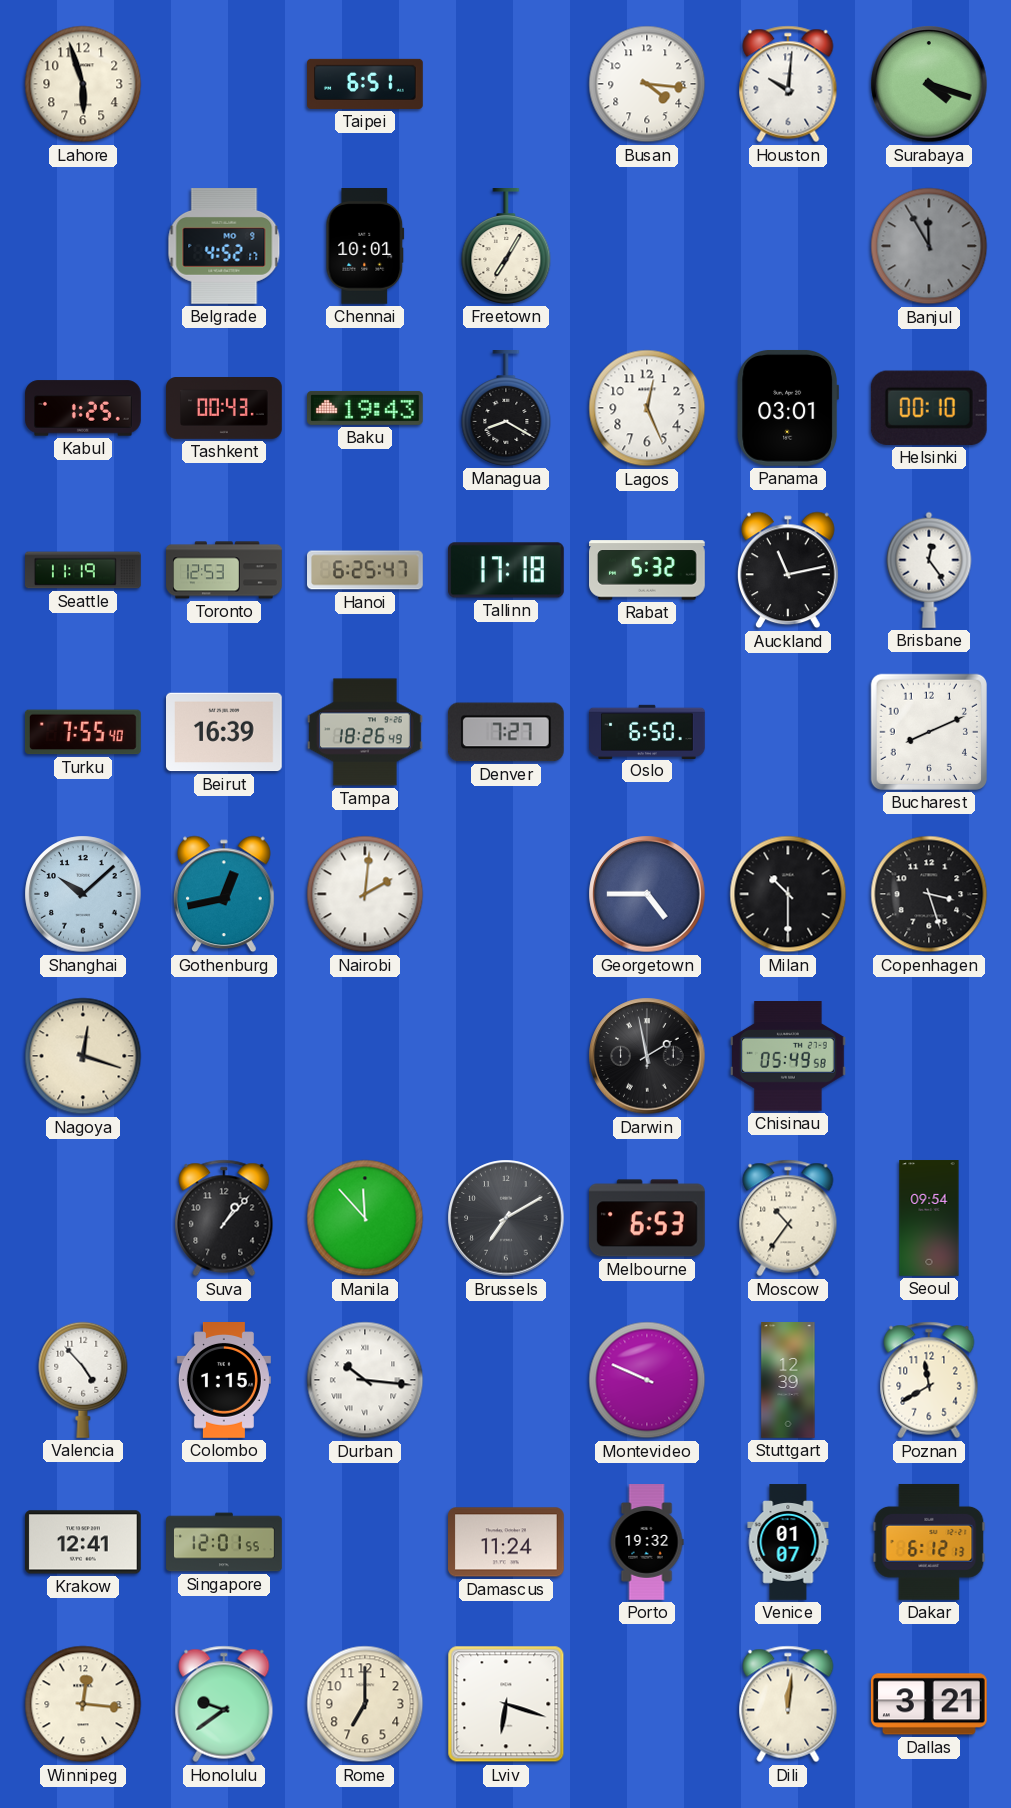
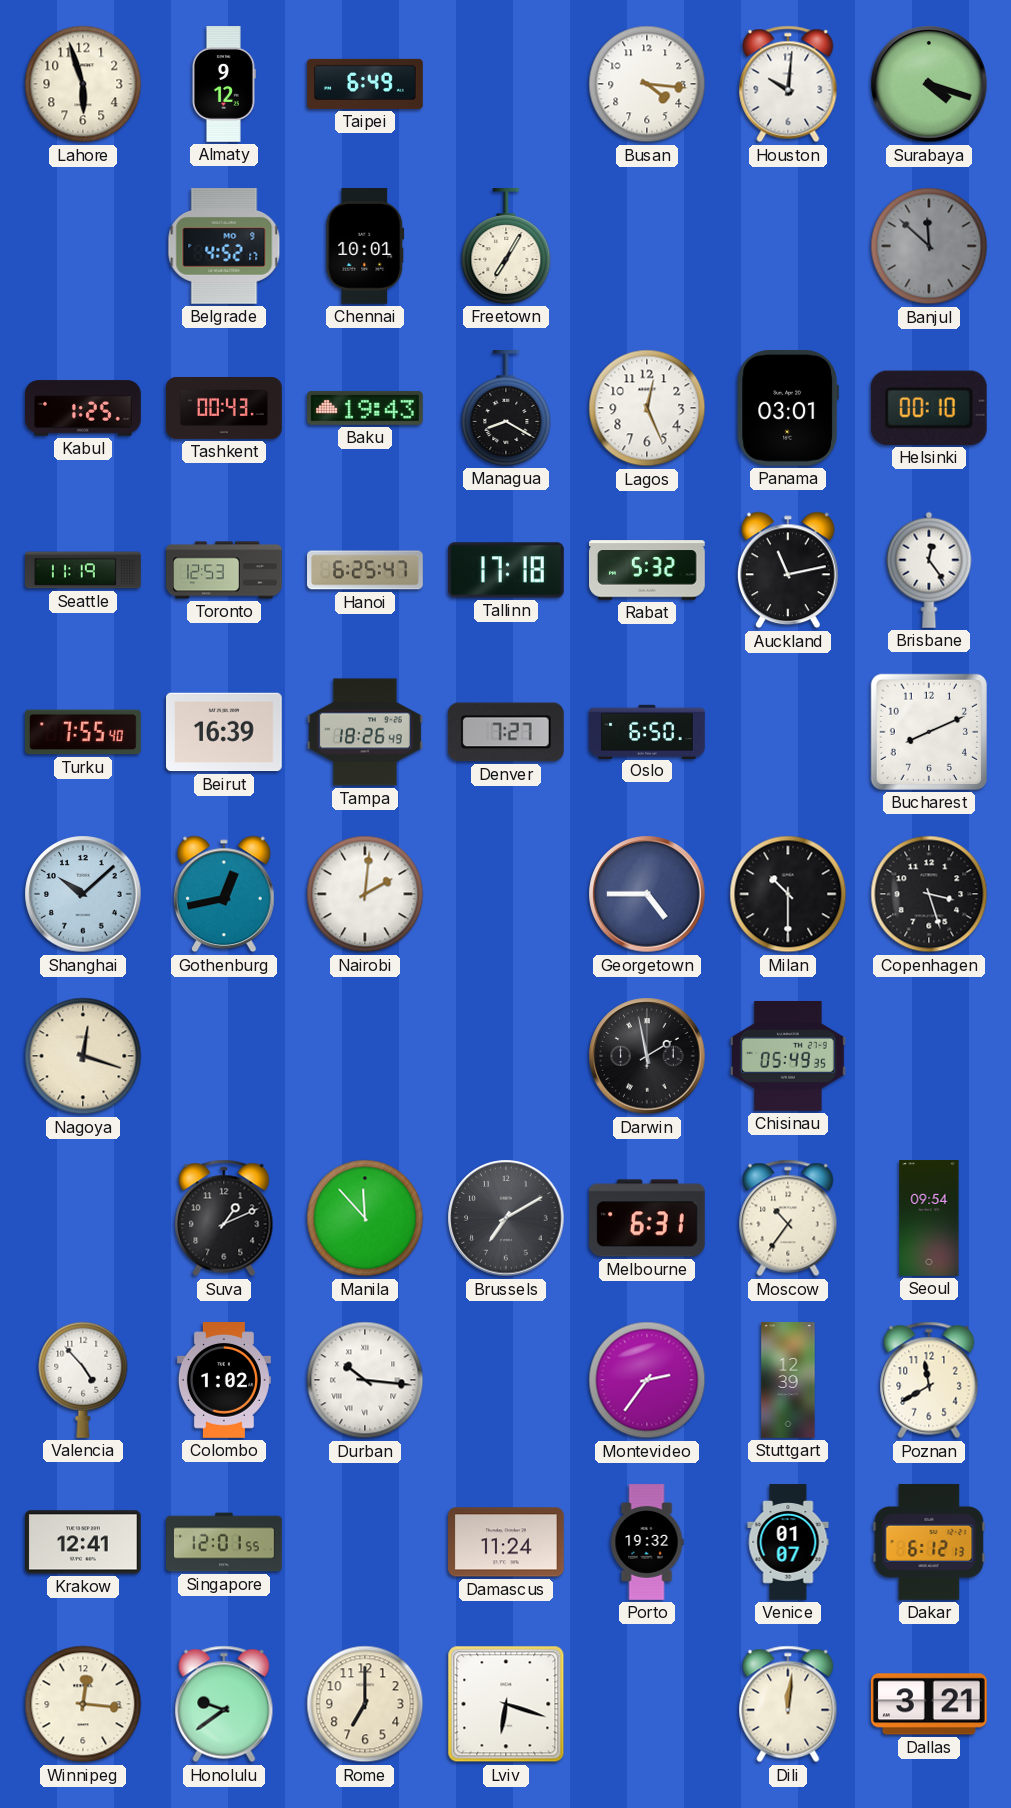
Almaty: none -> 9:12 (224, 84)
Taipei: 6:51 -> 6:49 (365, 84)
Banjul: 11:55 -> 11:52 (929, 246)
Chisinau: 05:49:58 -> 05:49:35 (789, 1057)
Suva: 1:07 -> 1:11 (224, 1218)
Melbourne: 6:53 -> 6:31 (647, 1218)
Colombo: 1:15 -> 1:02 (224, 1381)
Montevideo: 9:49 -> 2:36 (647, 1380)
